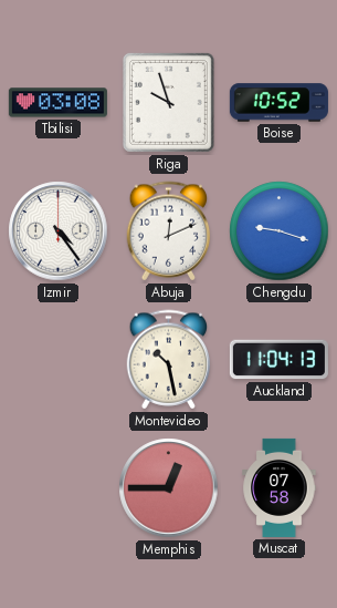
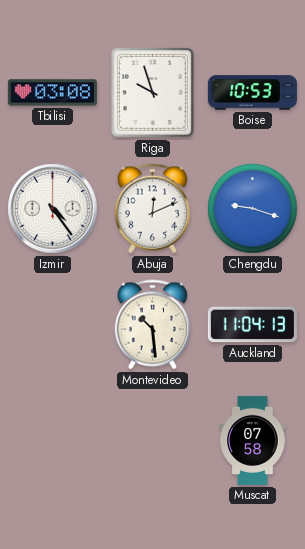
Boise: 10:52 -> 10:53 (252, 93)
Montevideo: 10:28 -> 10:29 (153, 325)
Memphis: 12:45 -> none (169, 488)
